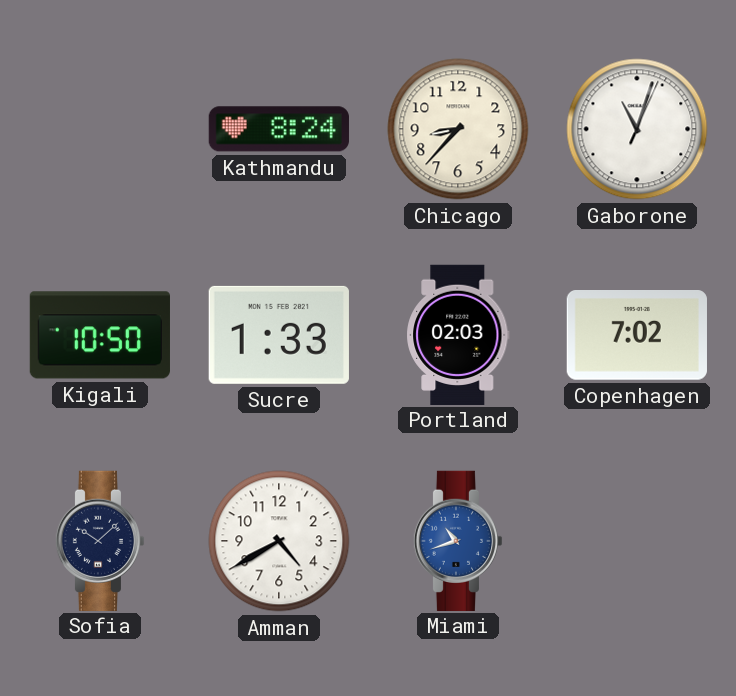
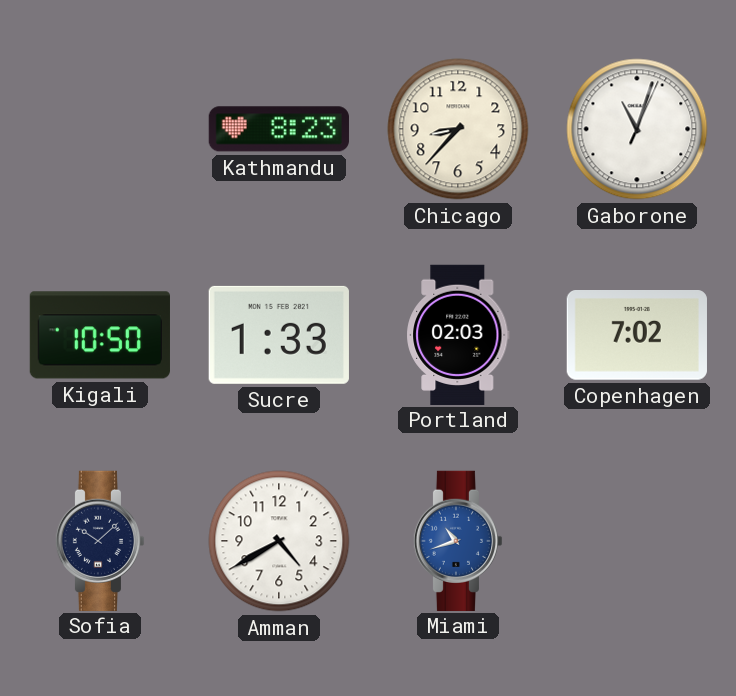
Kathmandu: 8:24 -> 8:23 (279, 129)
